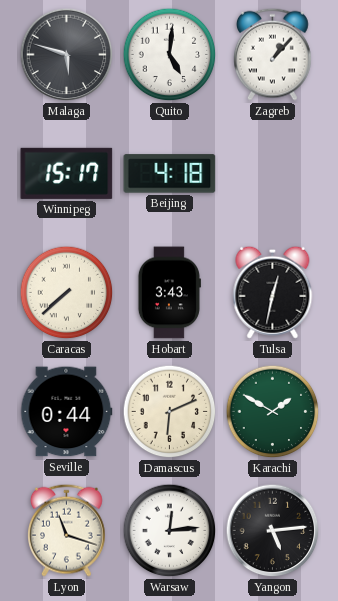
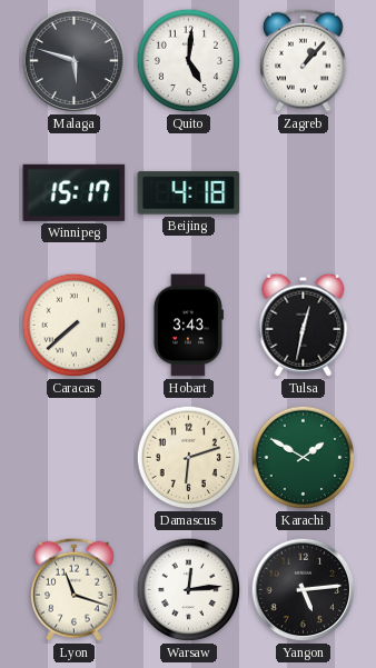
Seville: 0:44 -> none (66, 412)
Damascus: 6:11 -> 6:12 (189, 458)
